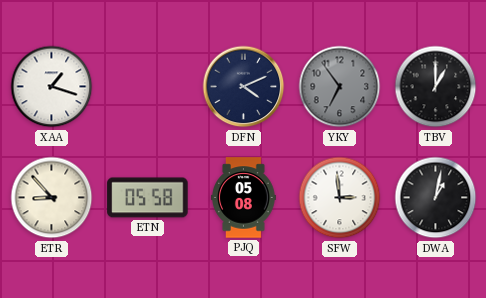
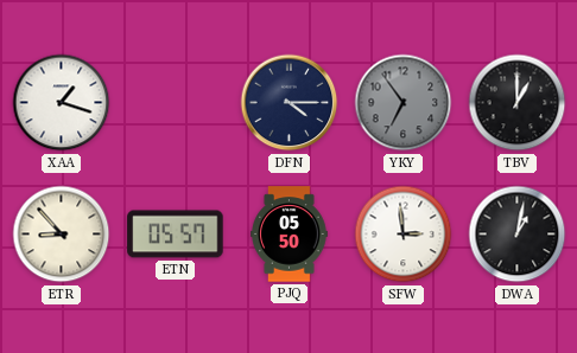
DFN: 4:11 -> 4:15 (290, 103)
ETN: 05:58 -> 05:57 (176, 235)
PJQ: 05:08 -> 05:50 (290, 235)
